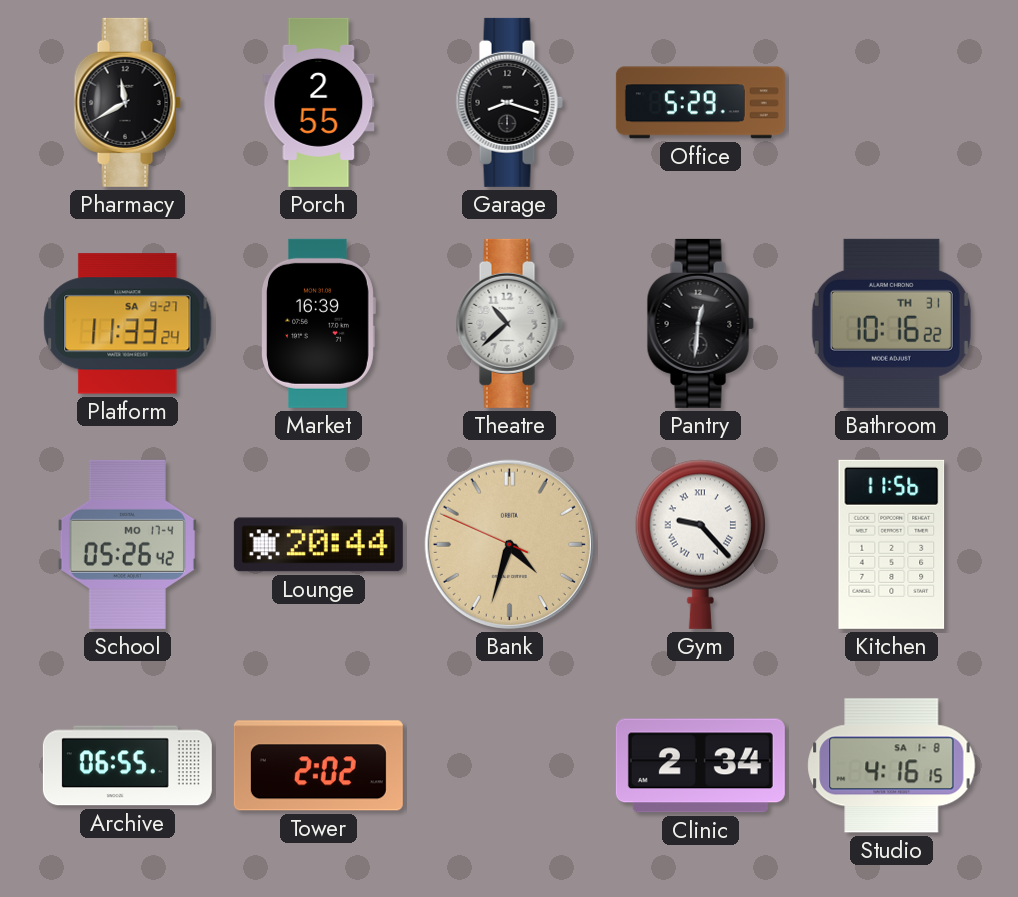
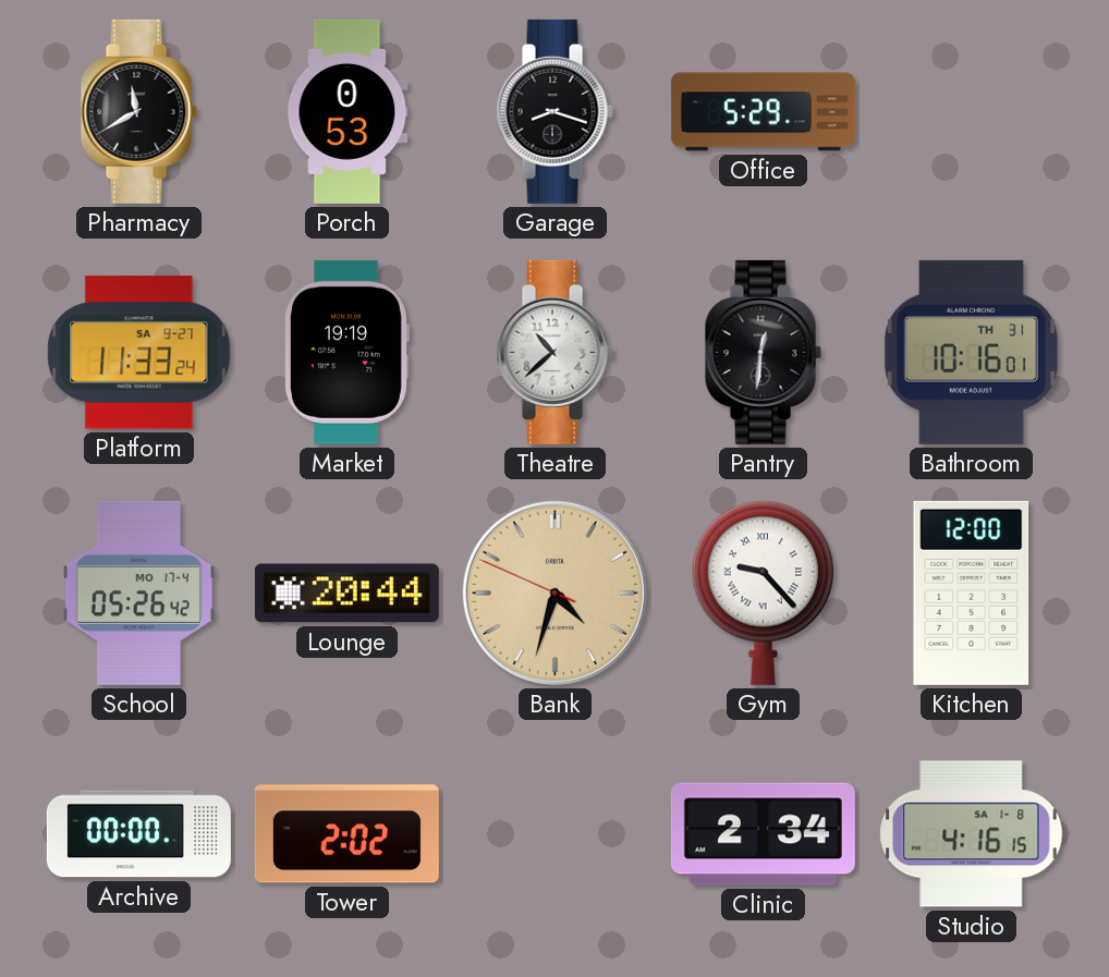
Porch: 2:55 -> 0:53 (348, 111)
Market: 16:39 -> 19:19 (348, 352)
Bathroom: 10:16:22 -> 10:16:01 (971, 352)
Kitchen: 11:56 -> 12:00 (972, 593)
Archive: 06:55 -> 00:00 (138, 834)
